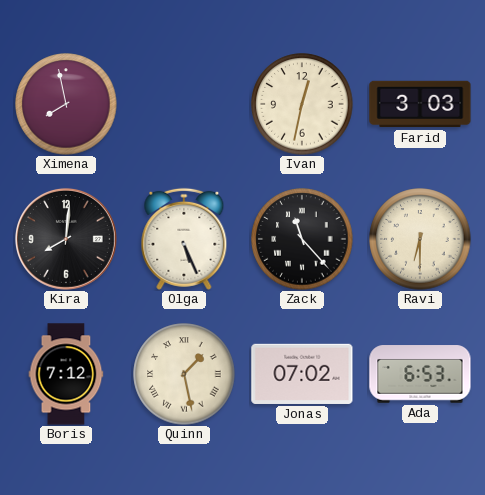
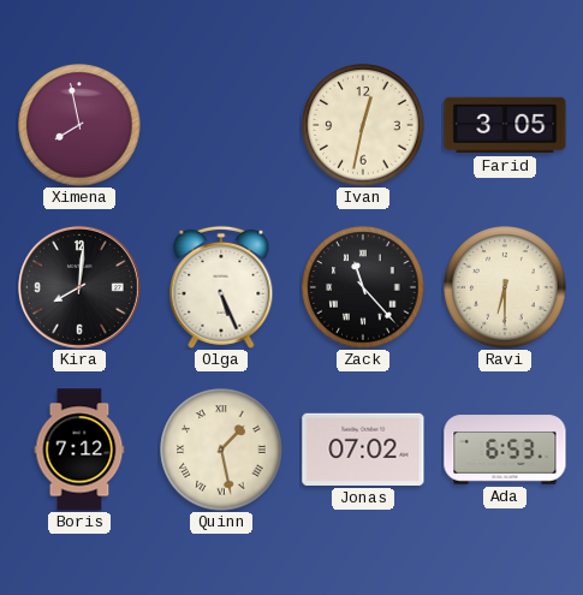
Farid: 3:03 -> 3:05 (505, 125)
